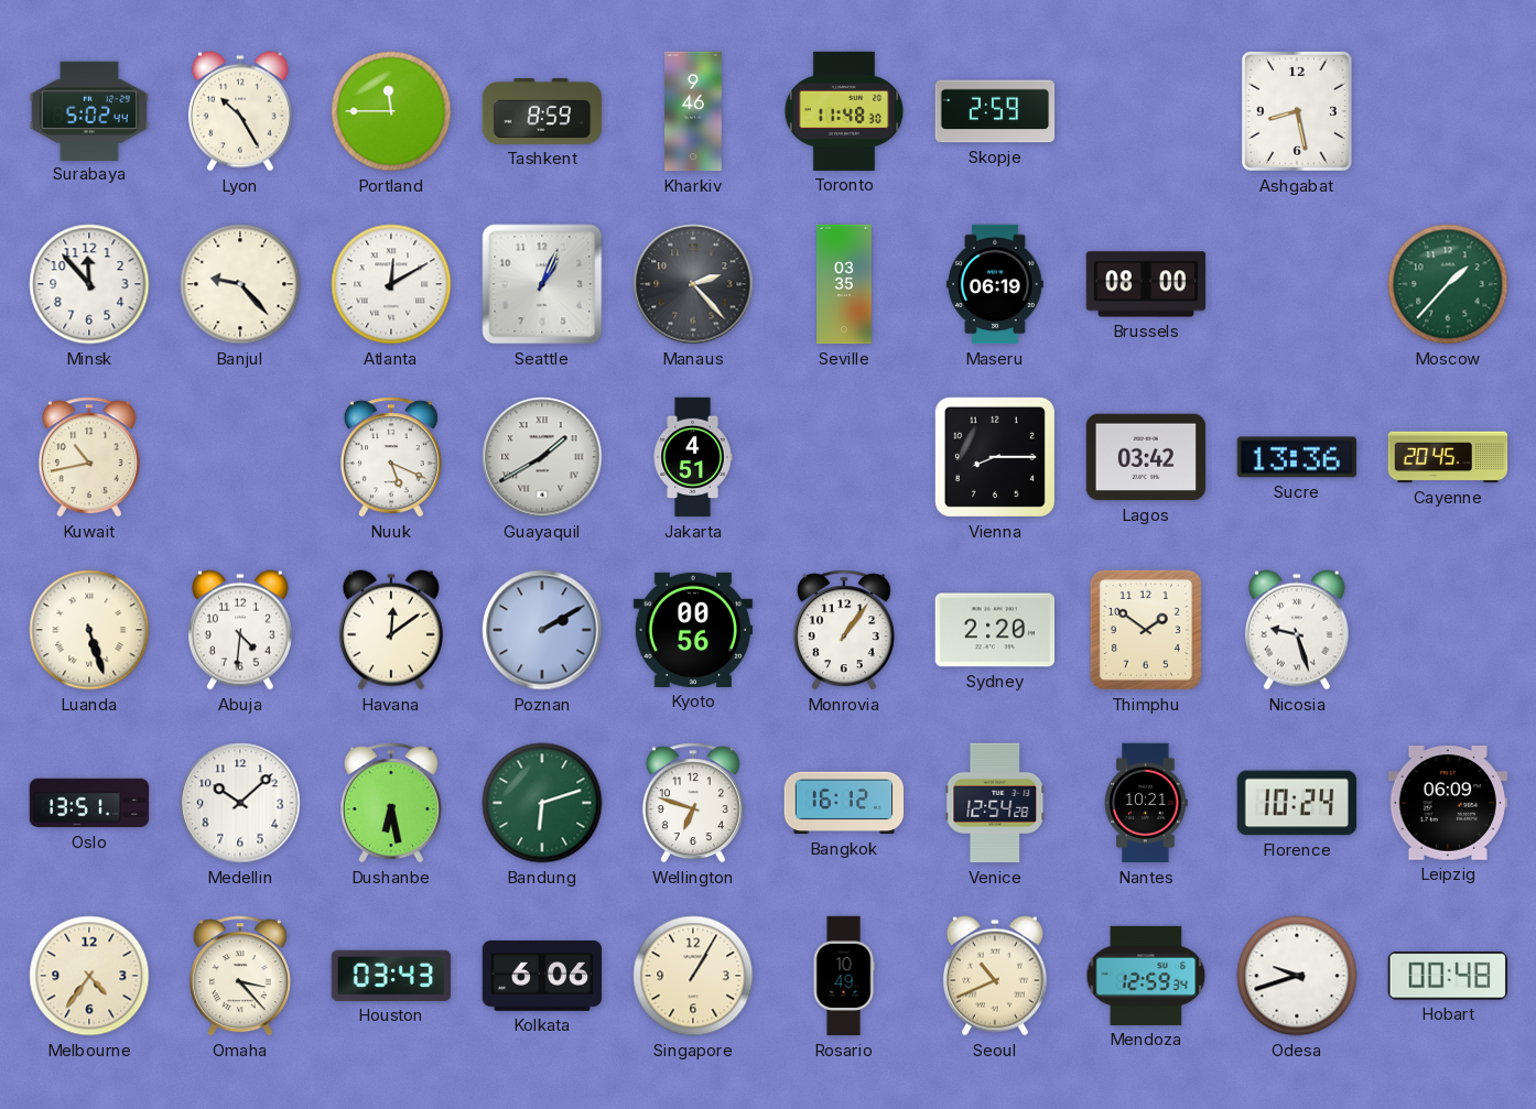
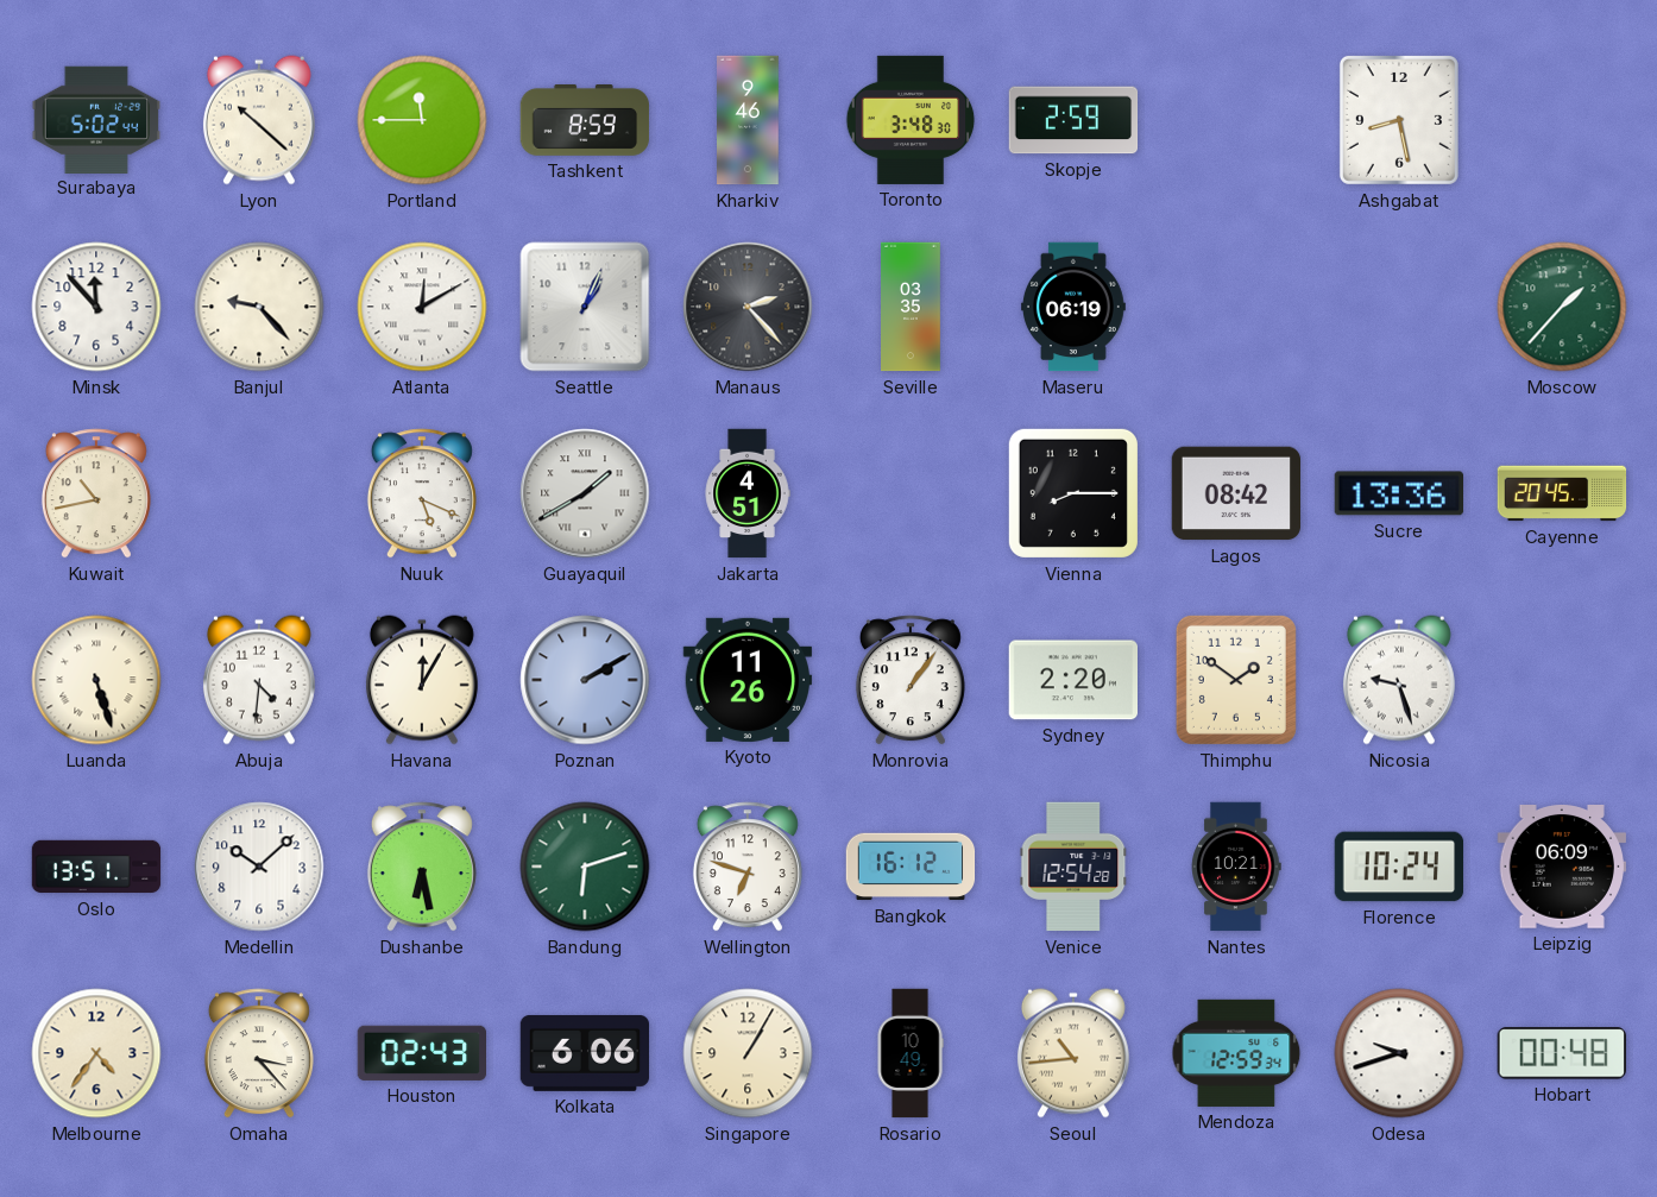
Lyon: 10:25 -> 10:22 (259, 120)
Toronto: 11:48 -> 3:48 (911, 120)
Brussels: 08:00 -> none (1146, 284)
Lagos: 03:42 -> 08:42 (1236, 493)
Havana: 12:09 -> 12:05 (422, 680)
Kyoto: 00:56 -> 11:26 (748, 680)
Houston: 03:43 -> 02:43 (421, 1053)
Seoul: 10:41 -> 10:44 (1073, 1053)
